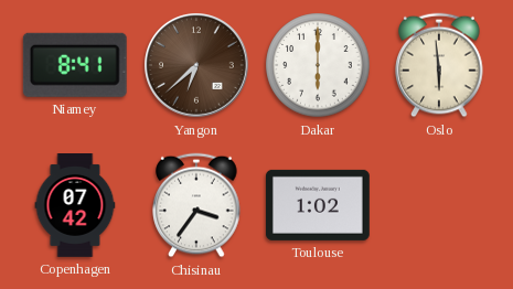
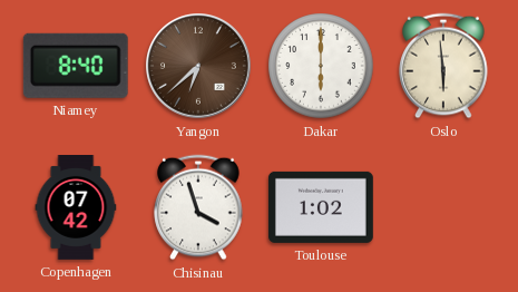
Niamey: 8:41 -> 8:40 (76, 66)
Chisinau: 3:36 -> 3:57 (198, 207)
